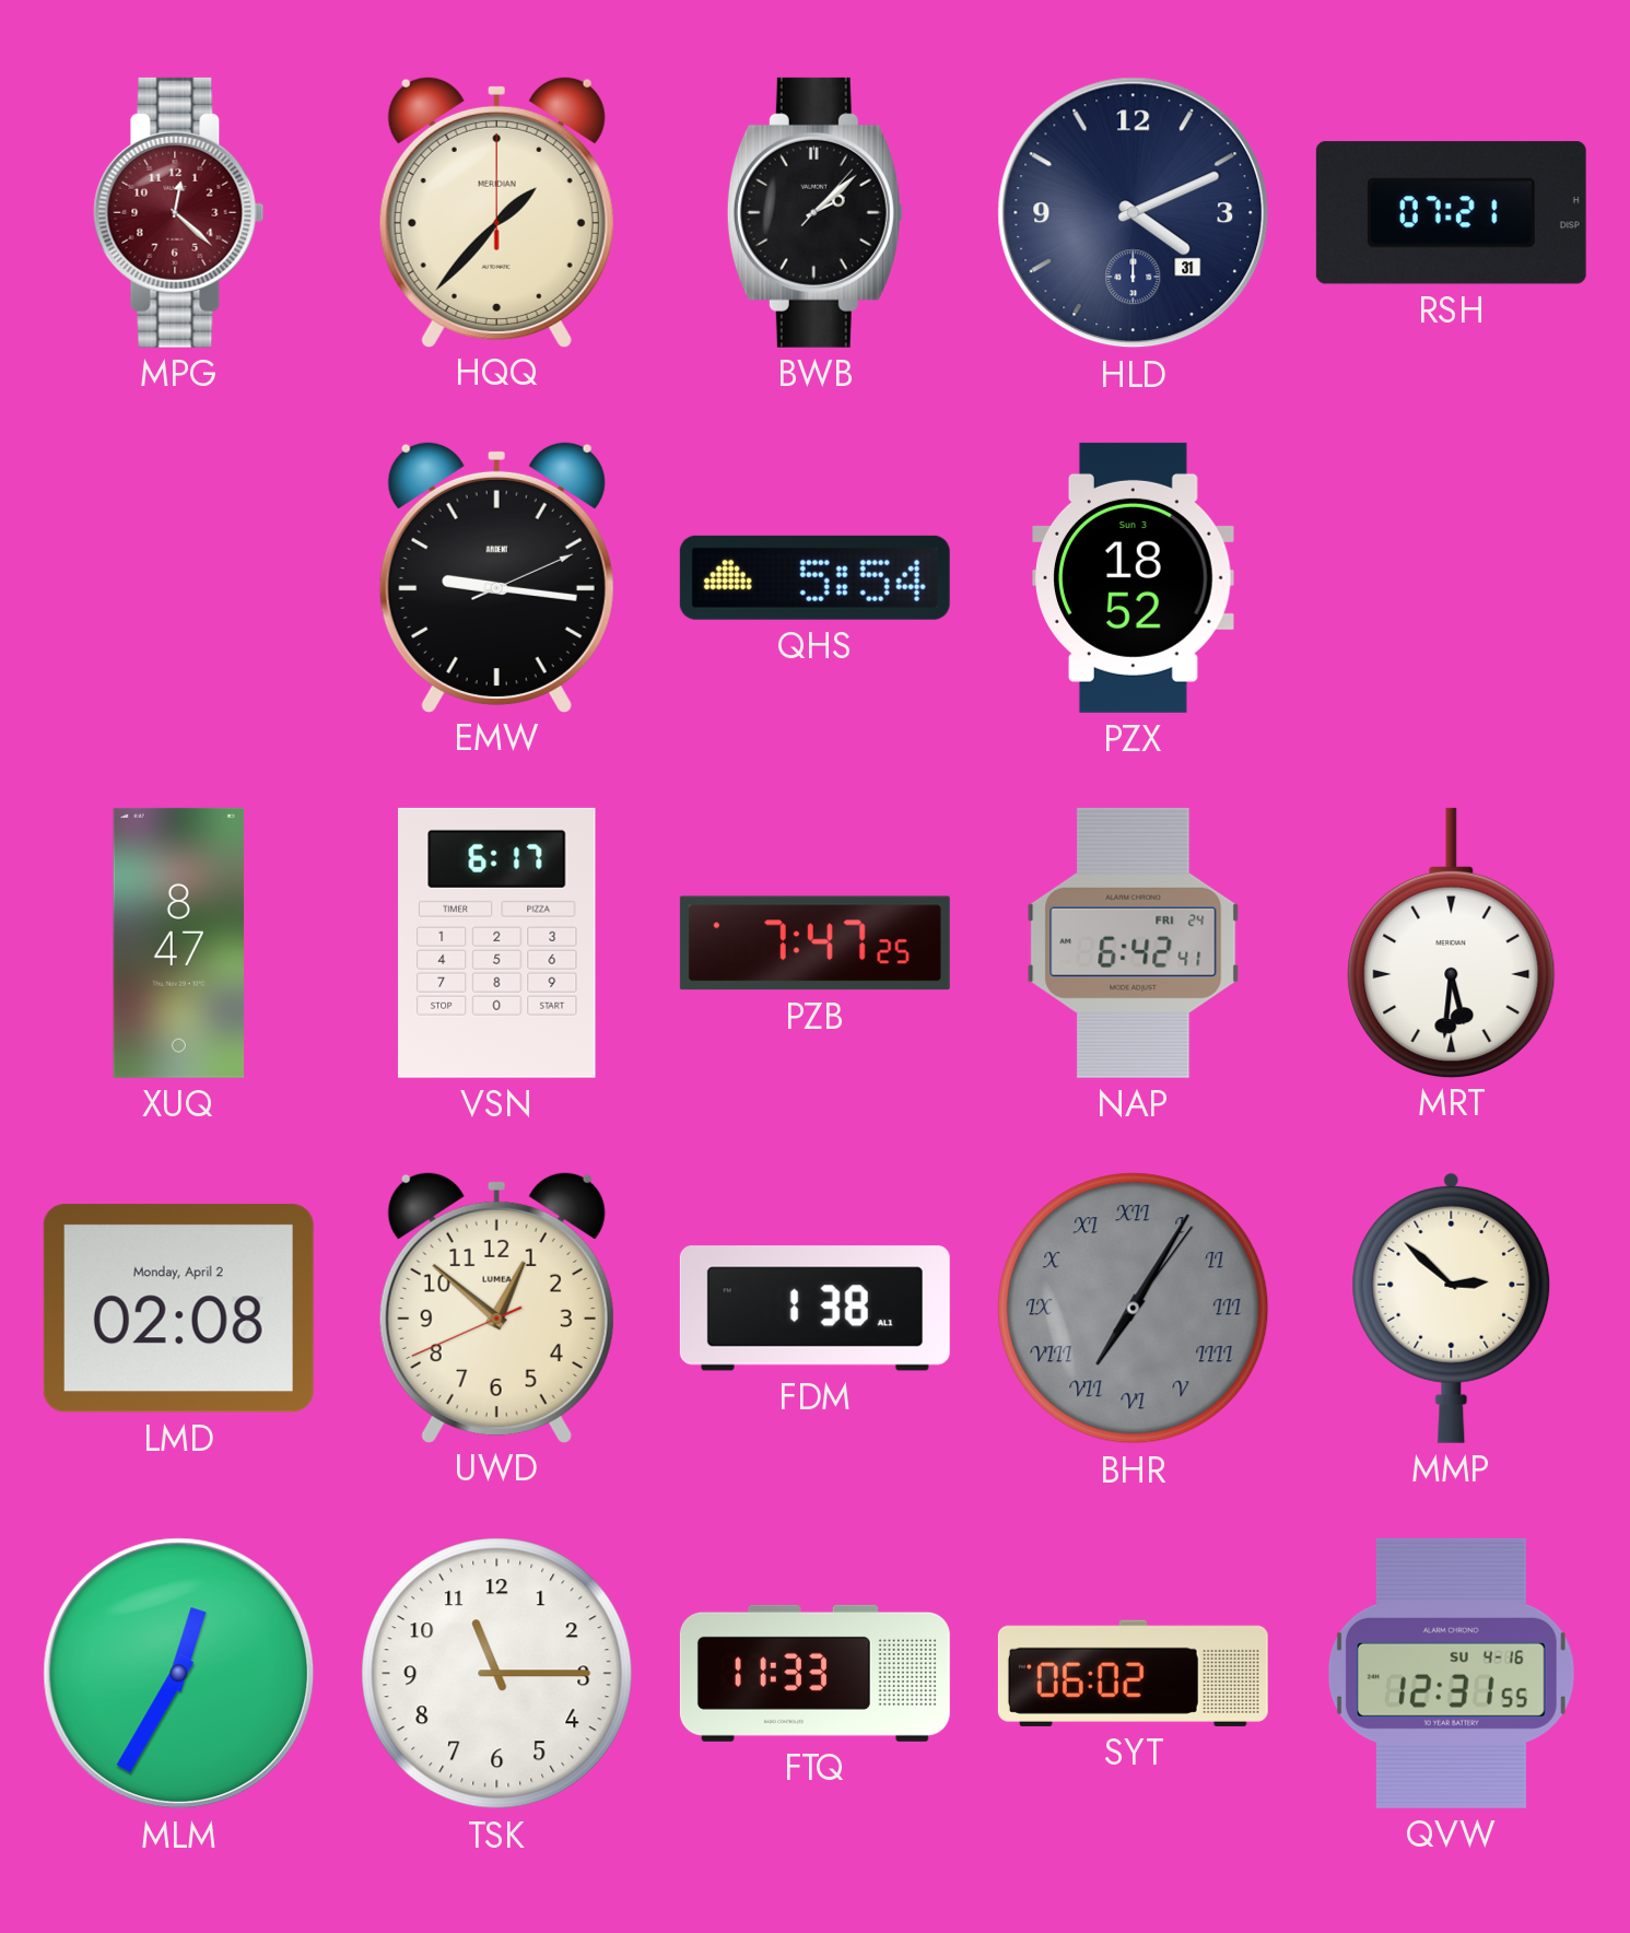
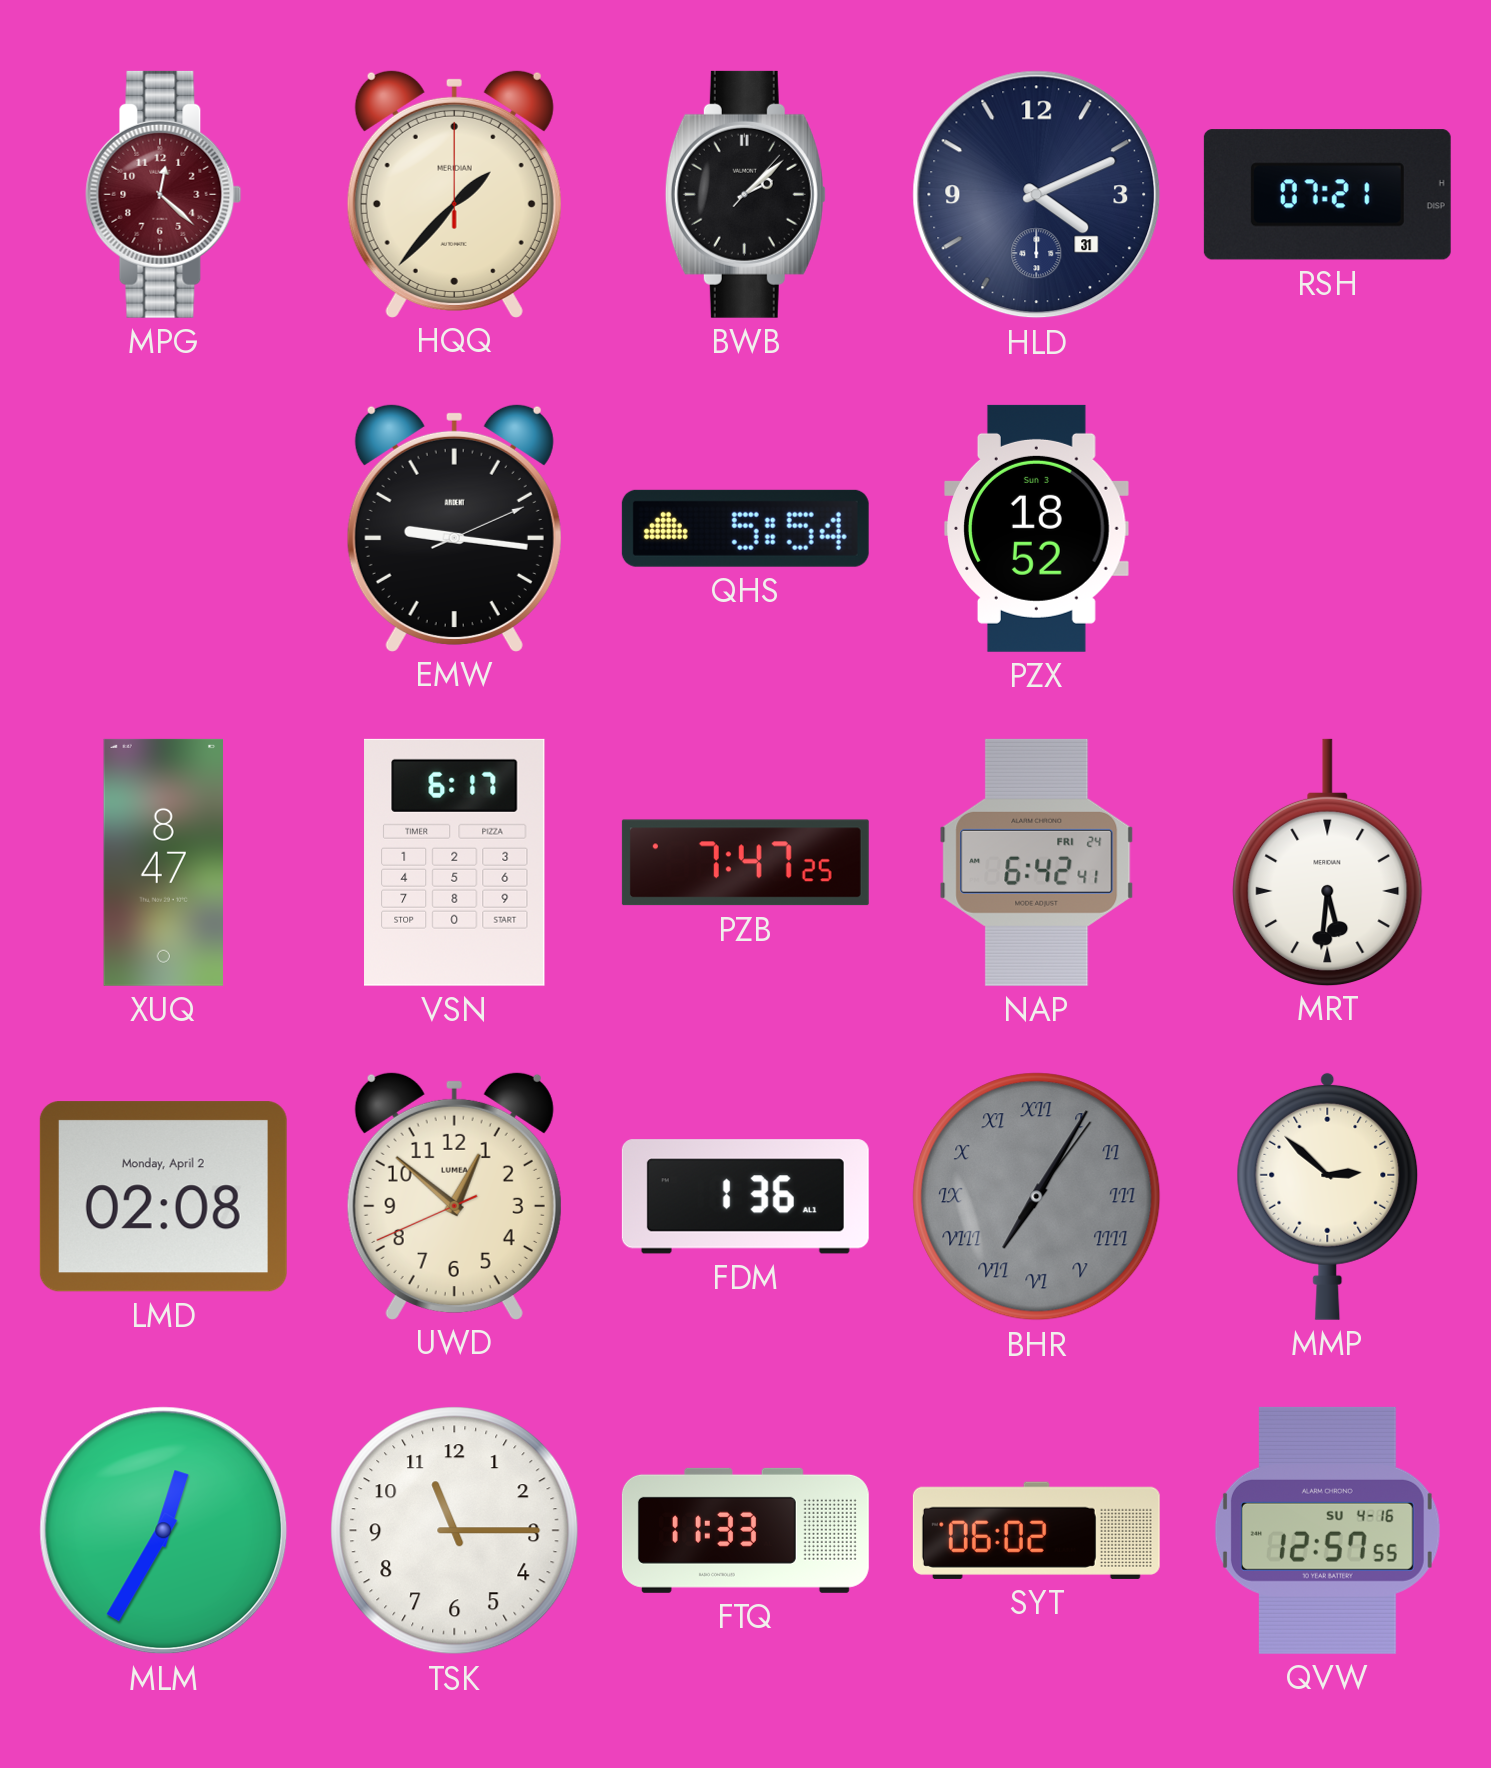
FDM: 1:38 -> 1:36 (745, 1197)
QVW: 12:31 -> 12:57 (1327, 1530)
